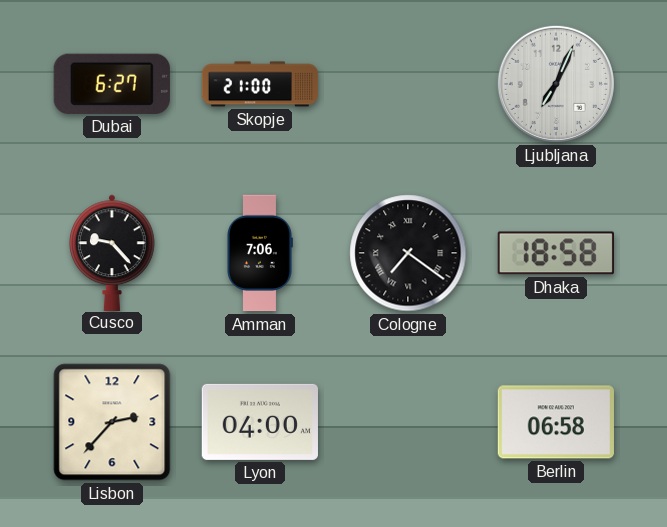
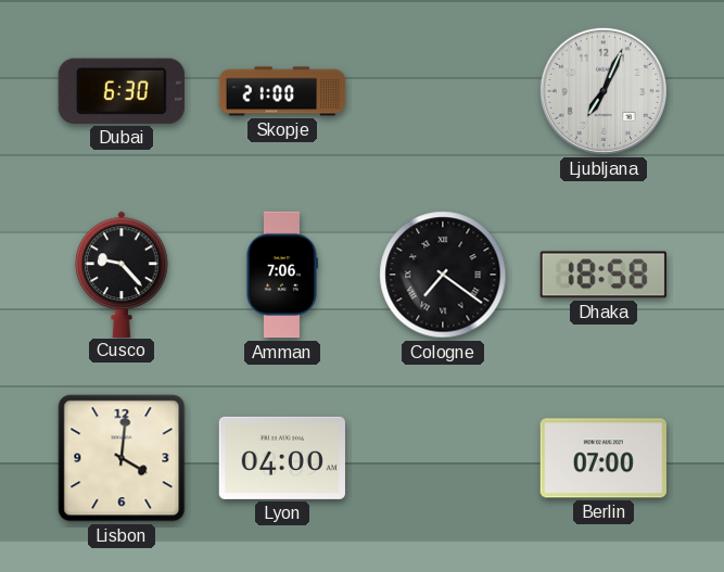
Dubai: 6:27 -> 6:30 (122, 91)
Lisbon: 2:37 -> 4:01 (122, 458)
Berlin: 06:58 -> 07:00 (604, 458)
